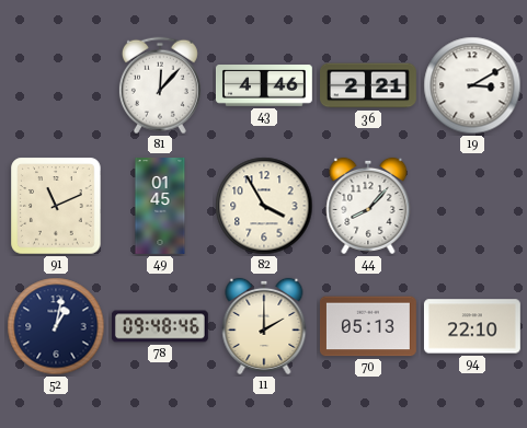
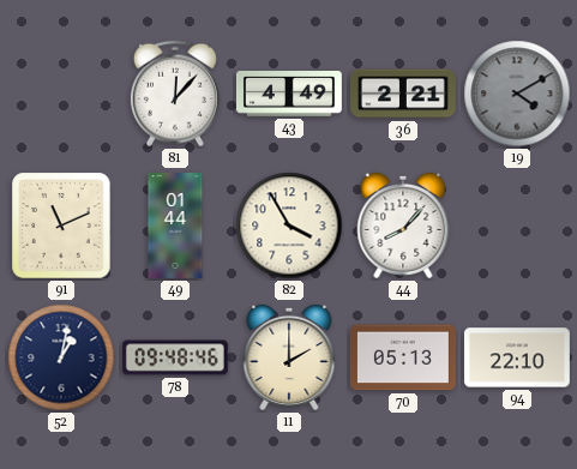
43: 4:46 -> 4:49 (289, 95)
19: 3:10 -> 4:10 (517, 94)
19 dial: white -> grey (517, 94)
49: 01:45 -> 01:44 (175, 227)
